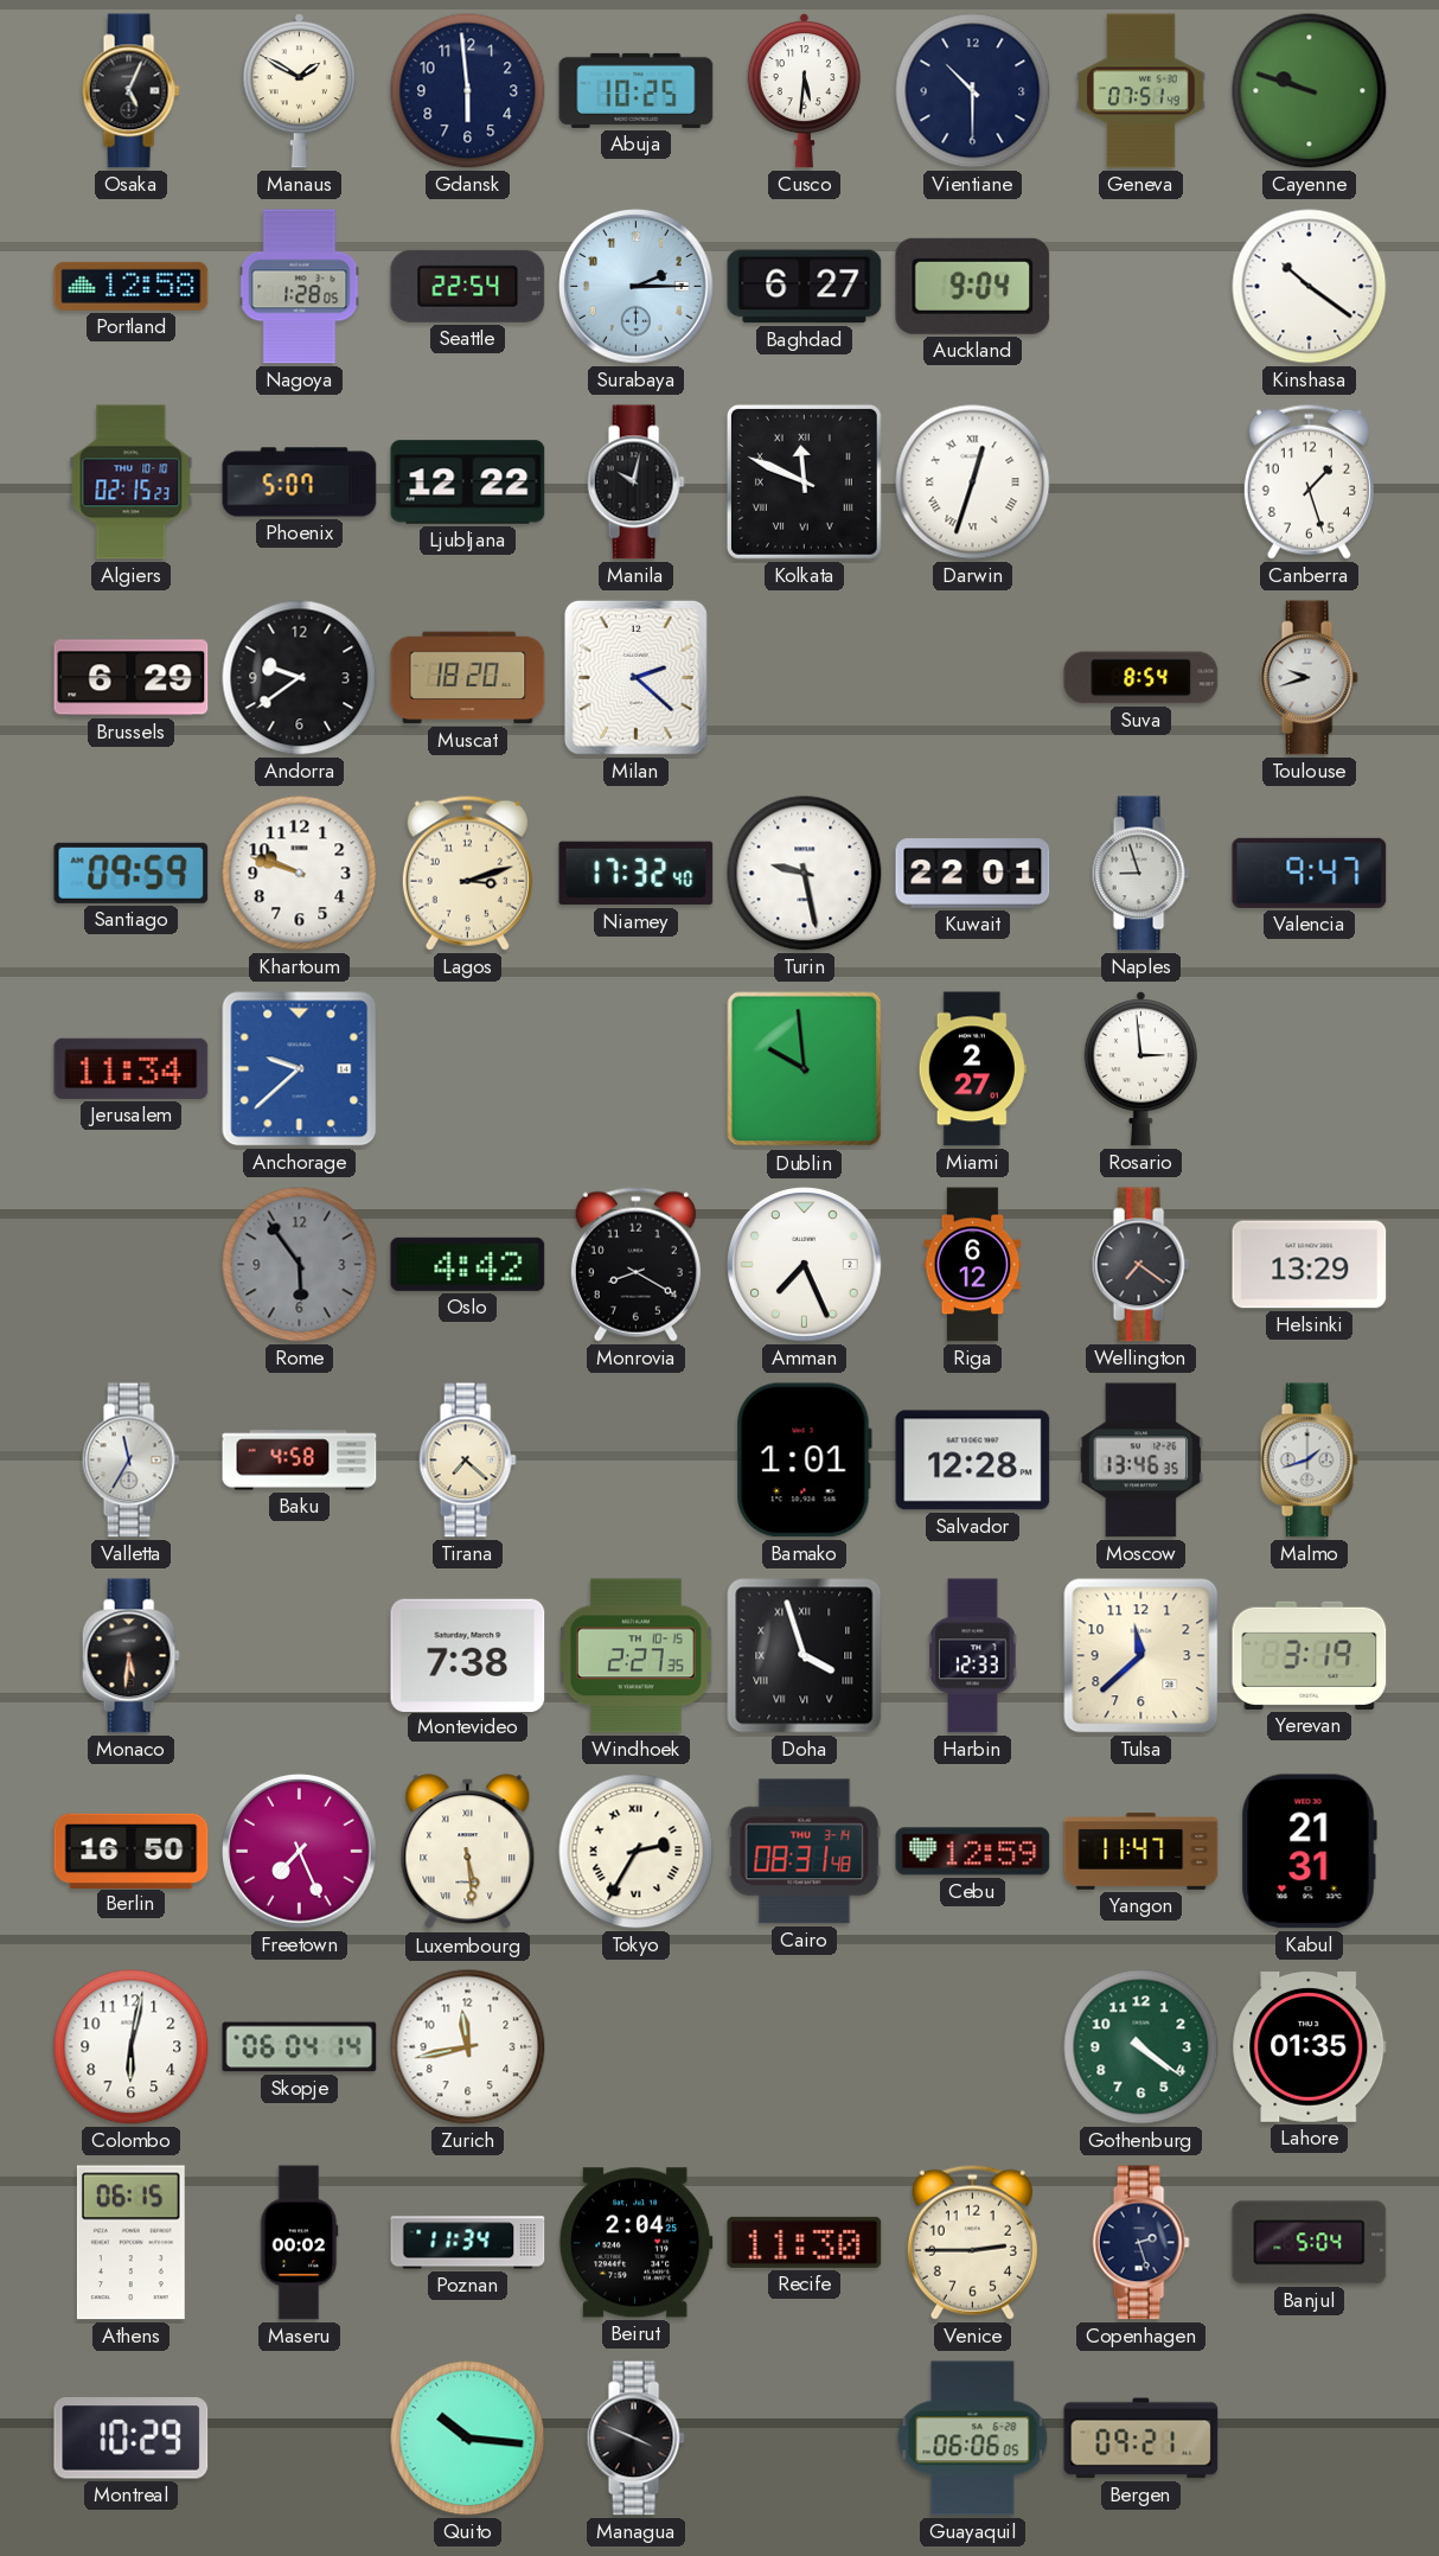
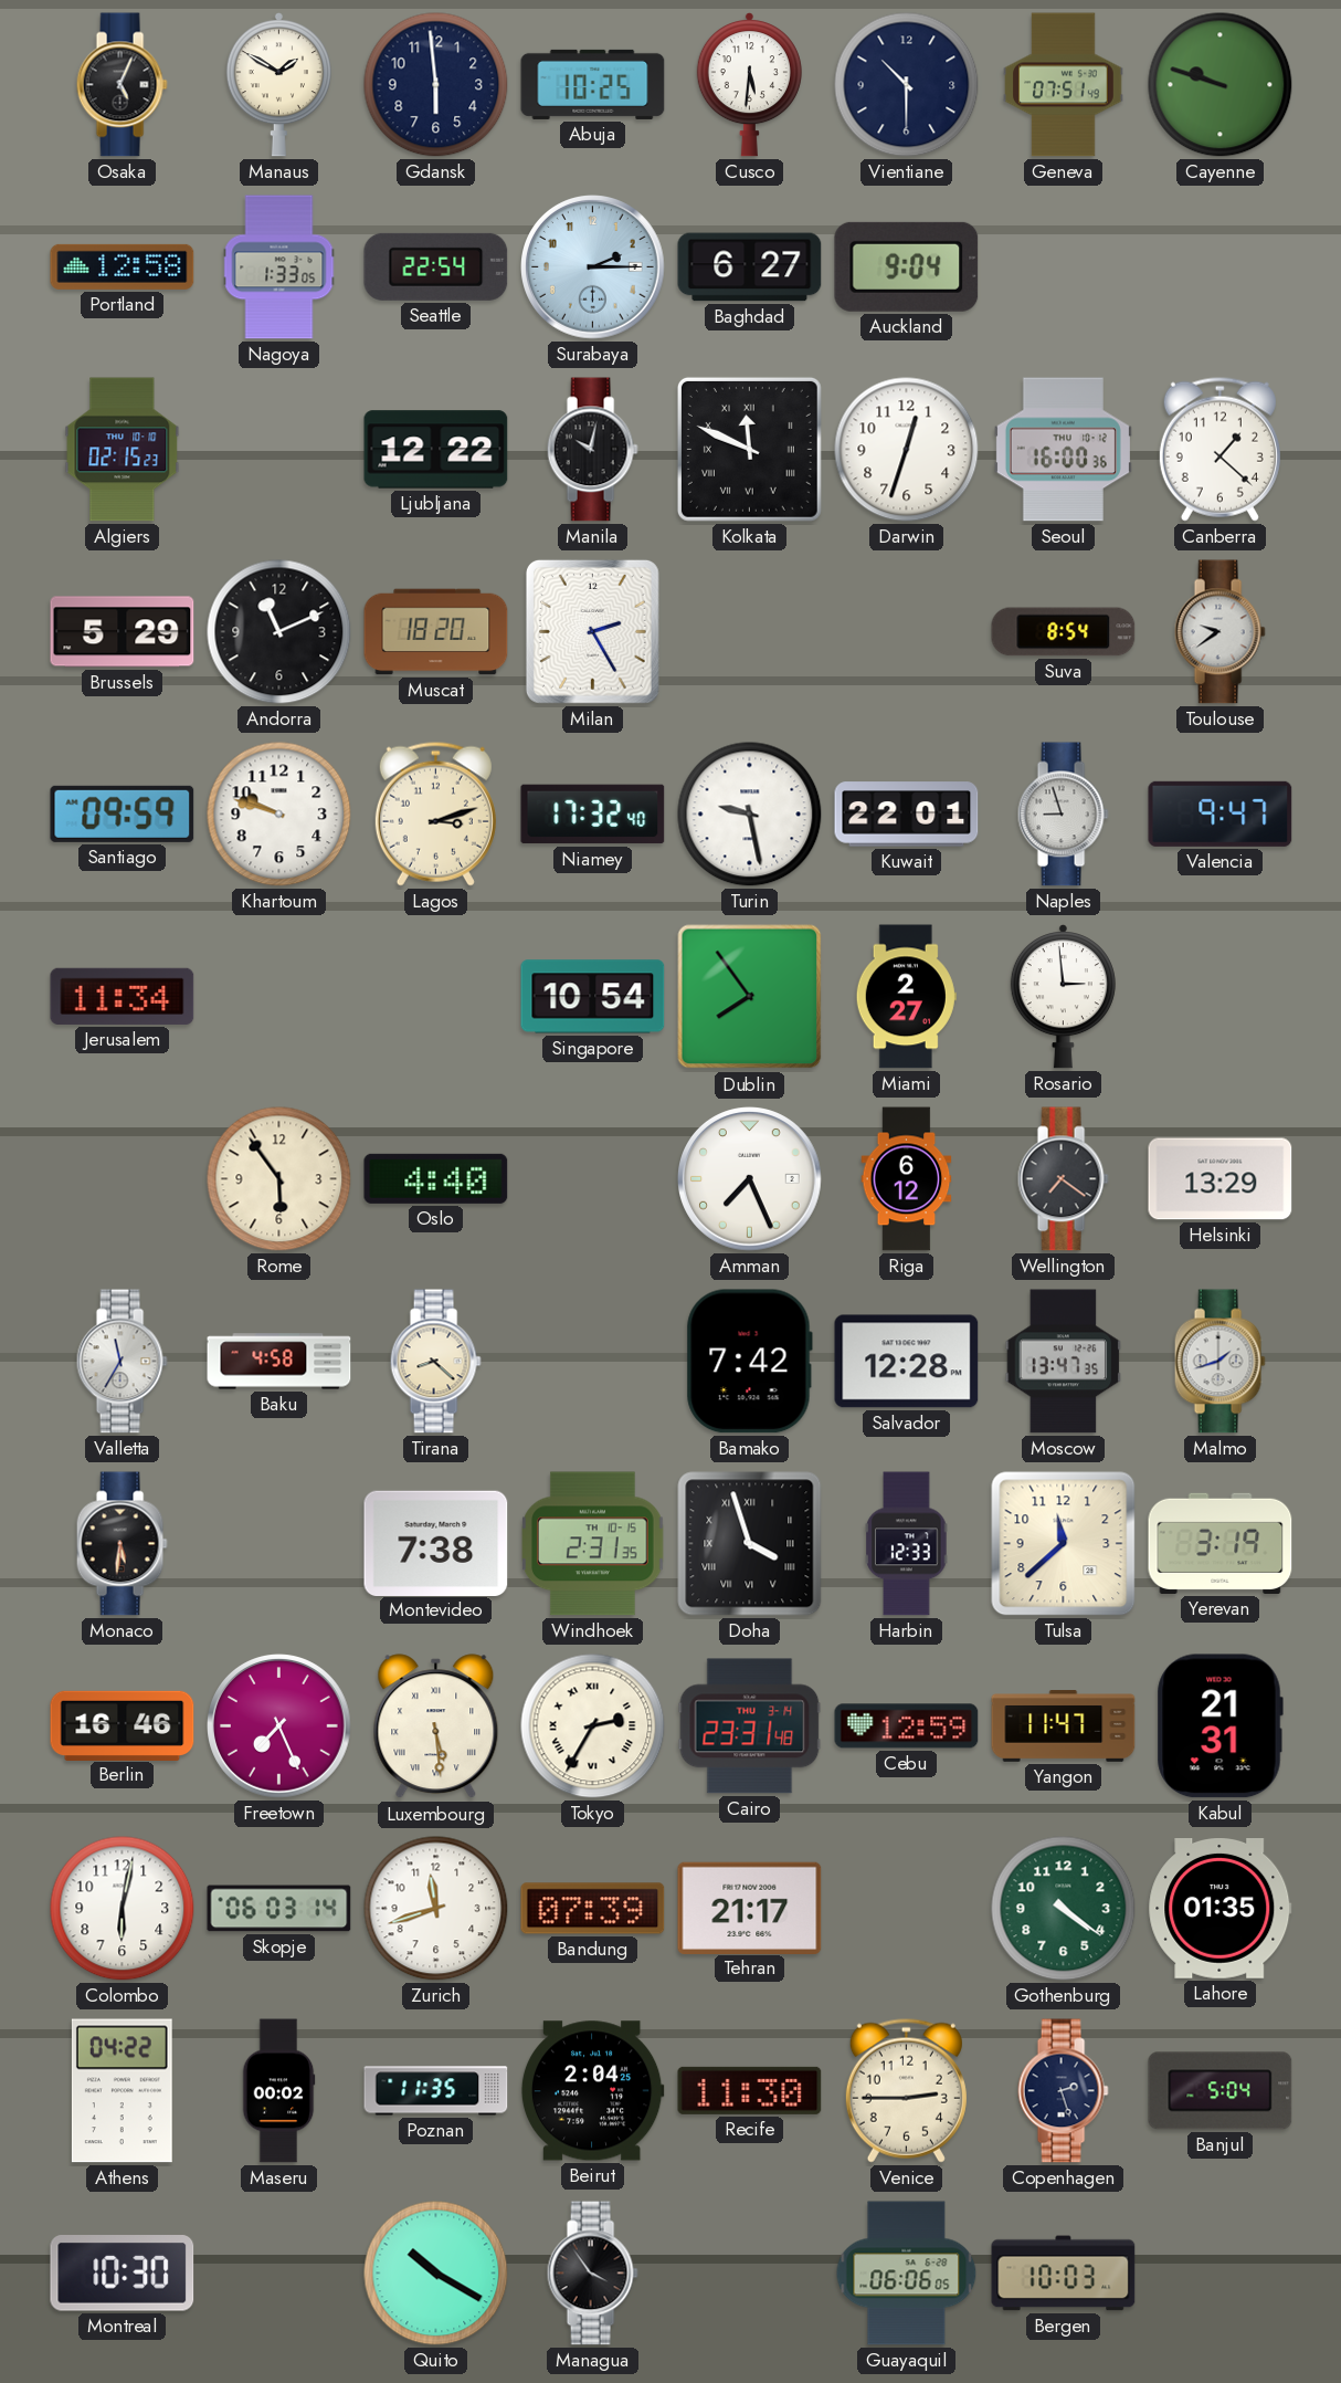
Nagoya: 1:28 -> 1:33 (279, 267)
Kinshasa: 10:21 -> none (1310, 287)
Phoenix: 5:07 -> none (300, 483)
Darwin numerals: Roman -> Arabic (907, 450)
Seoul: none -> 16:00 (1063, 450)
Canberra: 1:27 -> 1:22 (1219, 449)
Brussels: 6:29 -> 5:29 (123, 632)
Andorra: 9:39 -> 11:11 (279, 632)
Milan: 2:22 -> 2:25 (592, 631)
Toulouse: 9:42 -> 9:39 (1219, 632)
Anchorage: 9:38 -> none (300, 1069)
Singapore: none -> 10:54 (593, 997)
Dublin: 9:59 -> 7:54 (750, 997)
Rome dial: grey -> cream (279, 1179)
Oslo: 4:42 -> 4:40 (436, 1178)
Monrovia: 8:20 -> none (635, 1264)
Tirana: 7:22 -> 8:22 (435, 1362)
Bamako: 1:01 -> 7:42 (749, 1362)
Moscow: 13:46 -> 13:47 (1064, 1362)
Windhoek: 2:27 -> 2:31 (593, 1544)
Berlin: 16:50 -> 16:46 (123, 1725)
Cairo: 08:31 -> 23:31 (750, 1726)
Skopje: 06:04 -> 06:03 (279, 1909)
Zurich: 11:43 -> 11:42 (436, 1909)
Bandung: none -> 07:39 (593, 1909)
Tehran: none -> 21:17 (750, 1908)
Athens: 06:15 -> 04:22 (122, 2091)
Poznan: 11:34 -> 11:35 (436, 2091)
Montreal: 10:29 -> 10:30 (123, 2274)
Quito: 10:16 -> 10:20 (436, 2274)
Managua: 3:49 -> 3:54 (592, 2274)
Bergen: 09:21 -> 10:03 (1064, 2274)
